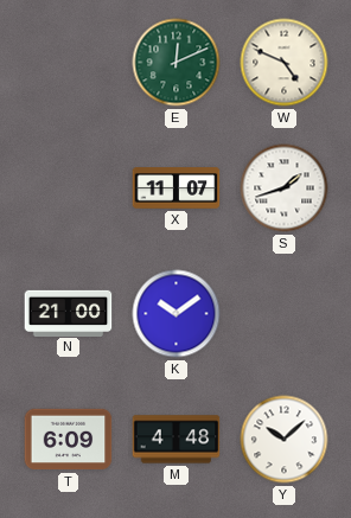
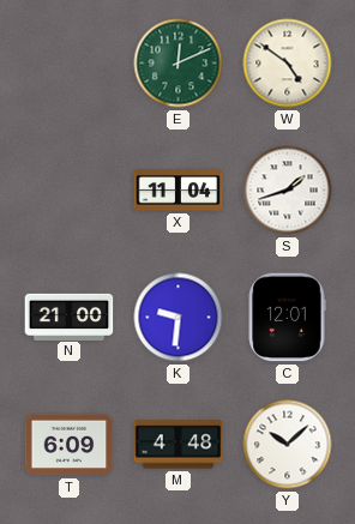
W: 4:49 -> 4:51 (288, 64)
X: 11:07 -> 11:04 (179, 191)
K: 10:09 -> 9:31 (179, 318)
C: none -> 12:01 (287, 318)
